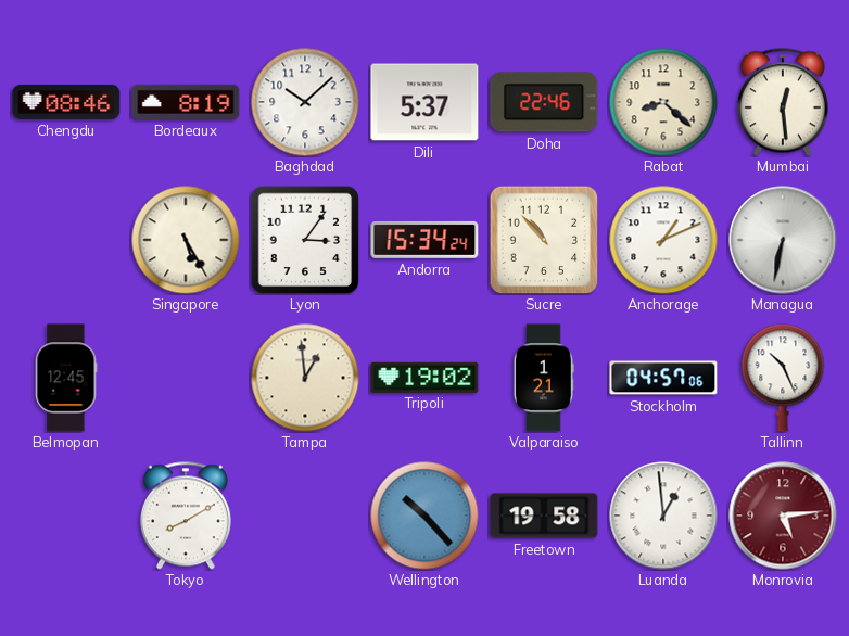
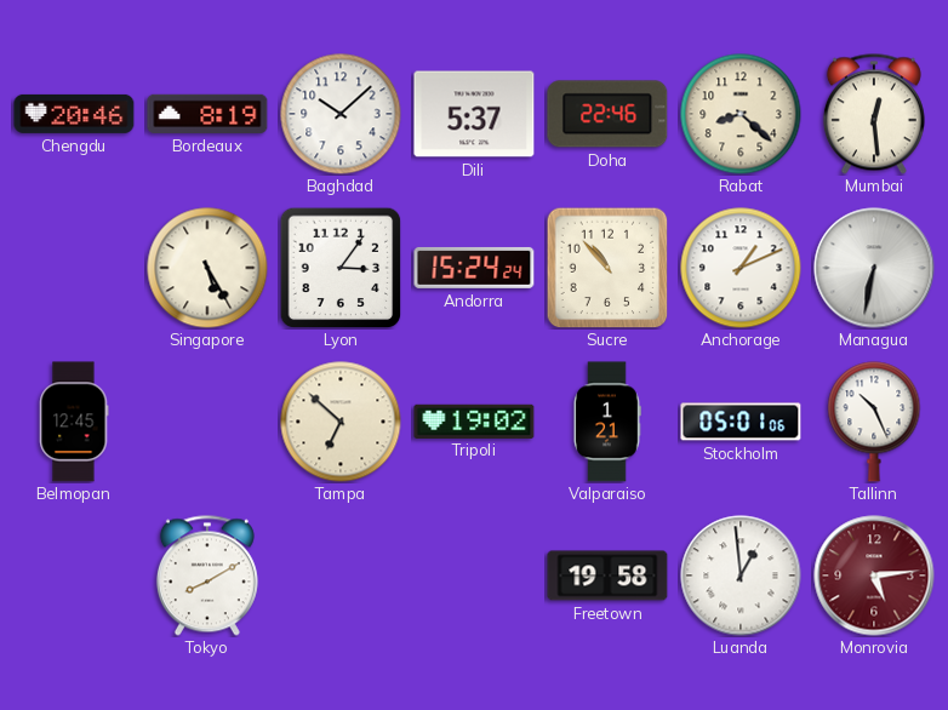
Chengdu: 08:46 -> 20:46 (74, 114)
Andorra: 15:34 -> 15:24 (474, 268)
Tampa: 12:59 -> 6:52 (341, 422)
Stockholm: 04:57 -> 05:01 (741, 422)
Wellington: 10:23 -> none (424, 516)
